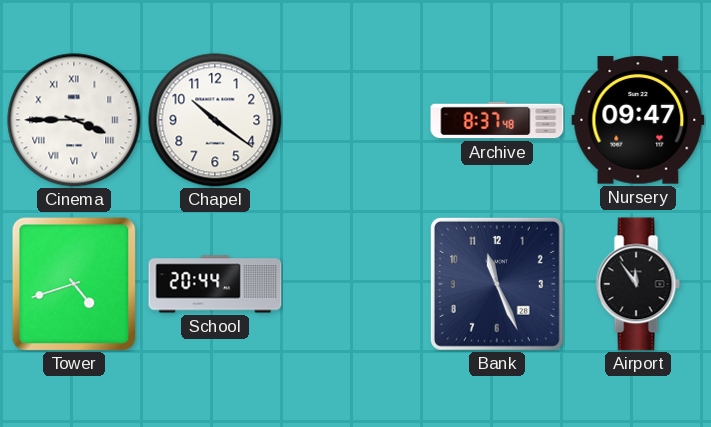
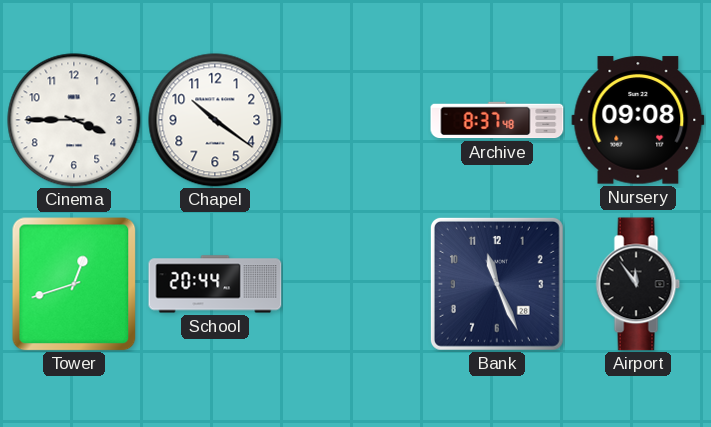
Cinema numerals: Roman -> Arabic (74, 120)
Nursery: 09:47 -> 09:08 (638, 120)
Tower: 4:42 -> 12:42 (74, 284)
